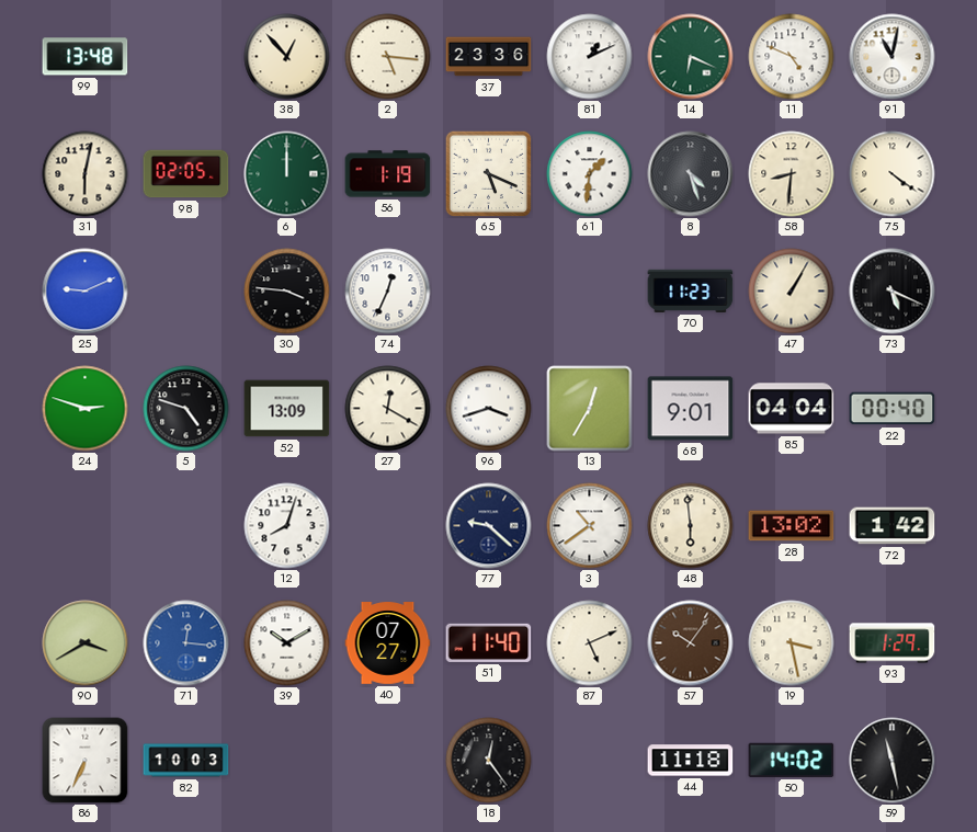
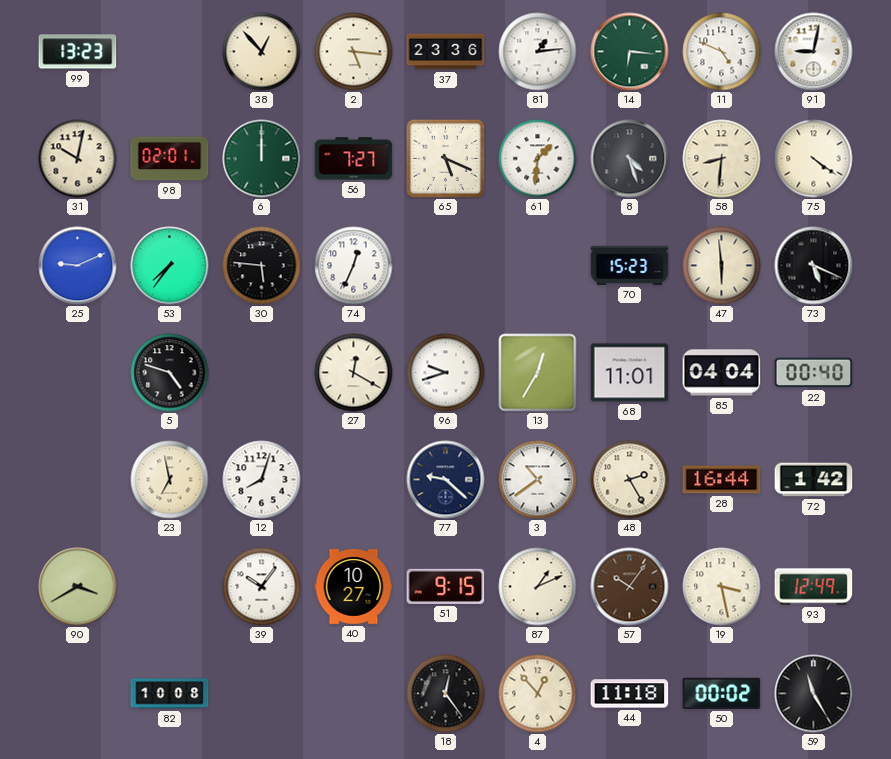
99: 13:48 -> 13:23 (78, 52)
81: 1:11 -> 1:14 (538, 52)
14: 6:19 -> 6:16 (630, 52)
91: 11:02 -> 9:02 (814, 52)
31: 6:02 -> 10:02 (78, 159)
98: 02:05 -> 02:01 (170, 159)
56: 1:19 -> 7:27 (354, 159)
53: none -> 7:36 (170, 266)
30: 3:46 -> 5:46 (262, 266)
70: 11:23 -> 15:23 (630, 265)
47: 1:05 -> 5:59 (722, 266)
24: 2:48 -> none (86, 409)
52: 13:09 -> none (287, 409)
96: 3:42 -> 9:42 (446, 373)
68: 9:01 -> 11:01 (630, 373)
23: none -> 6:58 (170, 480)
48: 5:59 -> 2:25 (630, 480)
28: 13:02 -> 16:44 (722, 480)
71: 12:16 -> none (186, 643)
39: 10:10 -> 10:06 (262, 587)
40: 07:27 -> 10:27 (354, 587)
51: 11:40 -> 9:15 (446, 586)
87: 5:11 -> 1:11 (538, 587)
93: 1:29 -> 12:49 (814, 587)
86: 6:34 -> none (86, 761)
82: 10:03 -> 10:08 (170, 694)
4: none -> 12:53 (538, 694)
50: 14:02 -> 00:02 (722, 693)
59: 11:28 -> 11:25 (814, 694)
